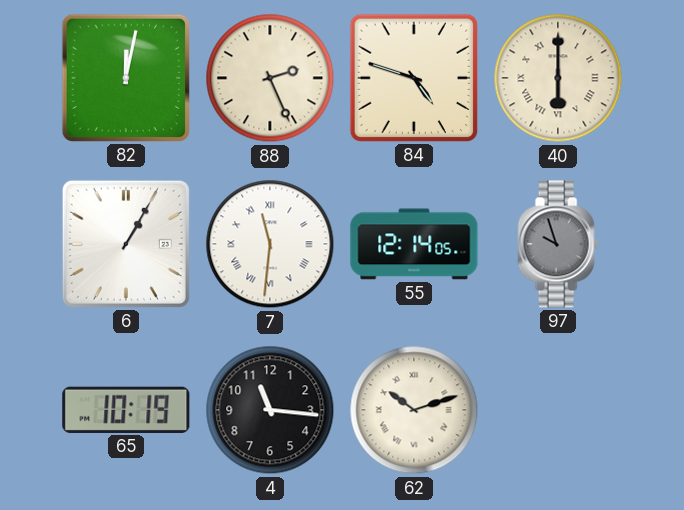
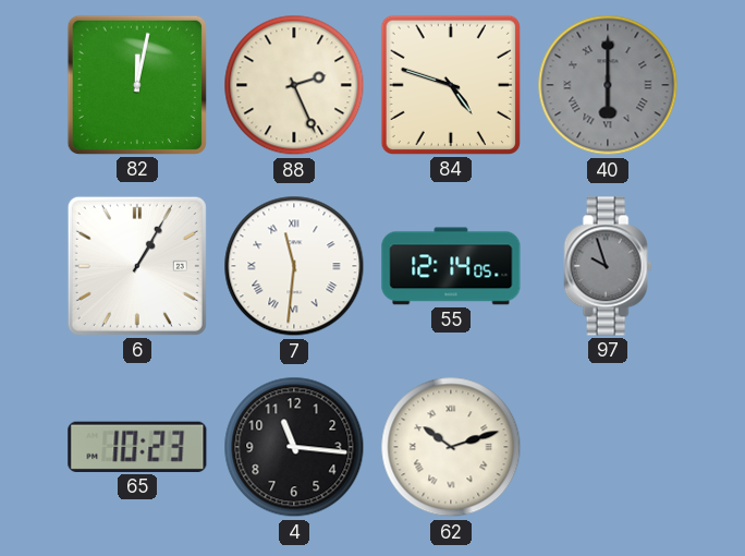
40 dial: cream -> grey (608, 85)
65: 10:19 -> 10:23 (137, 447)
